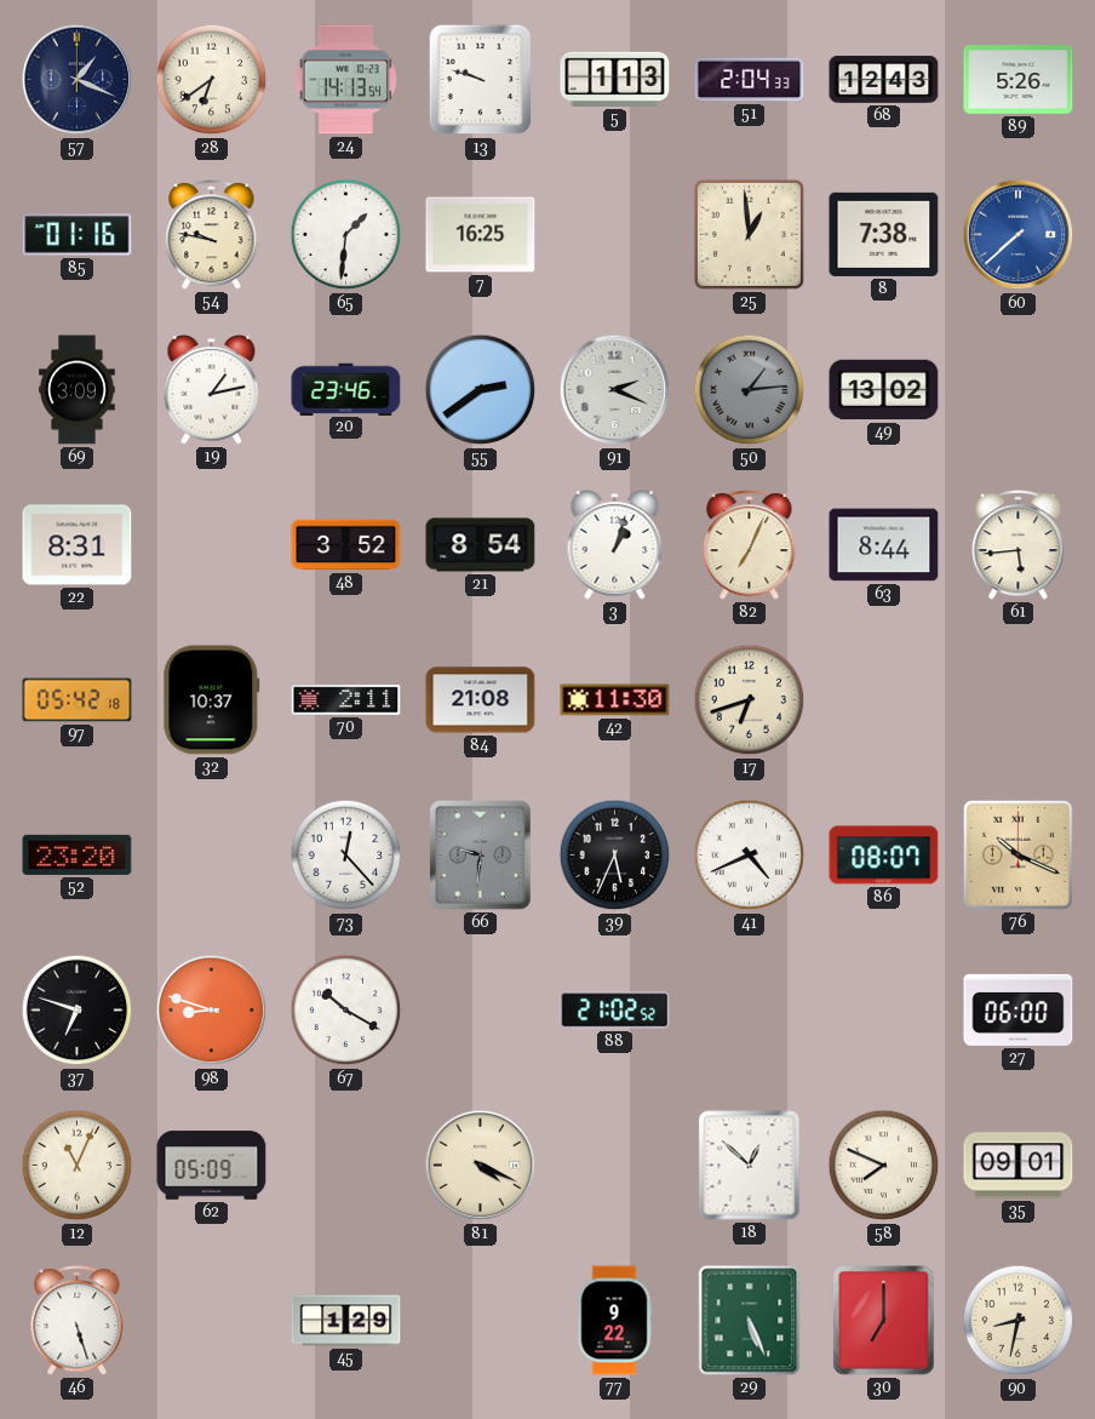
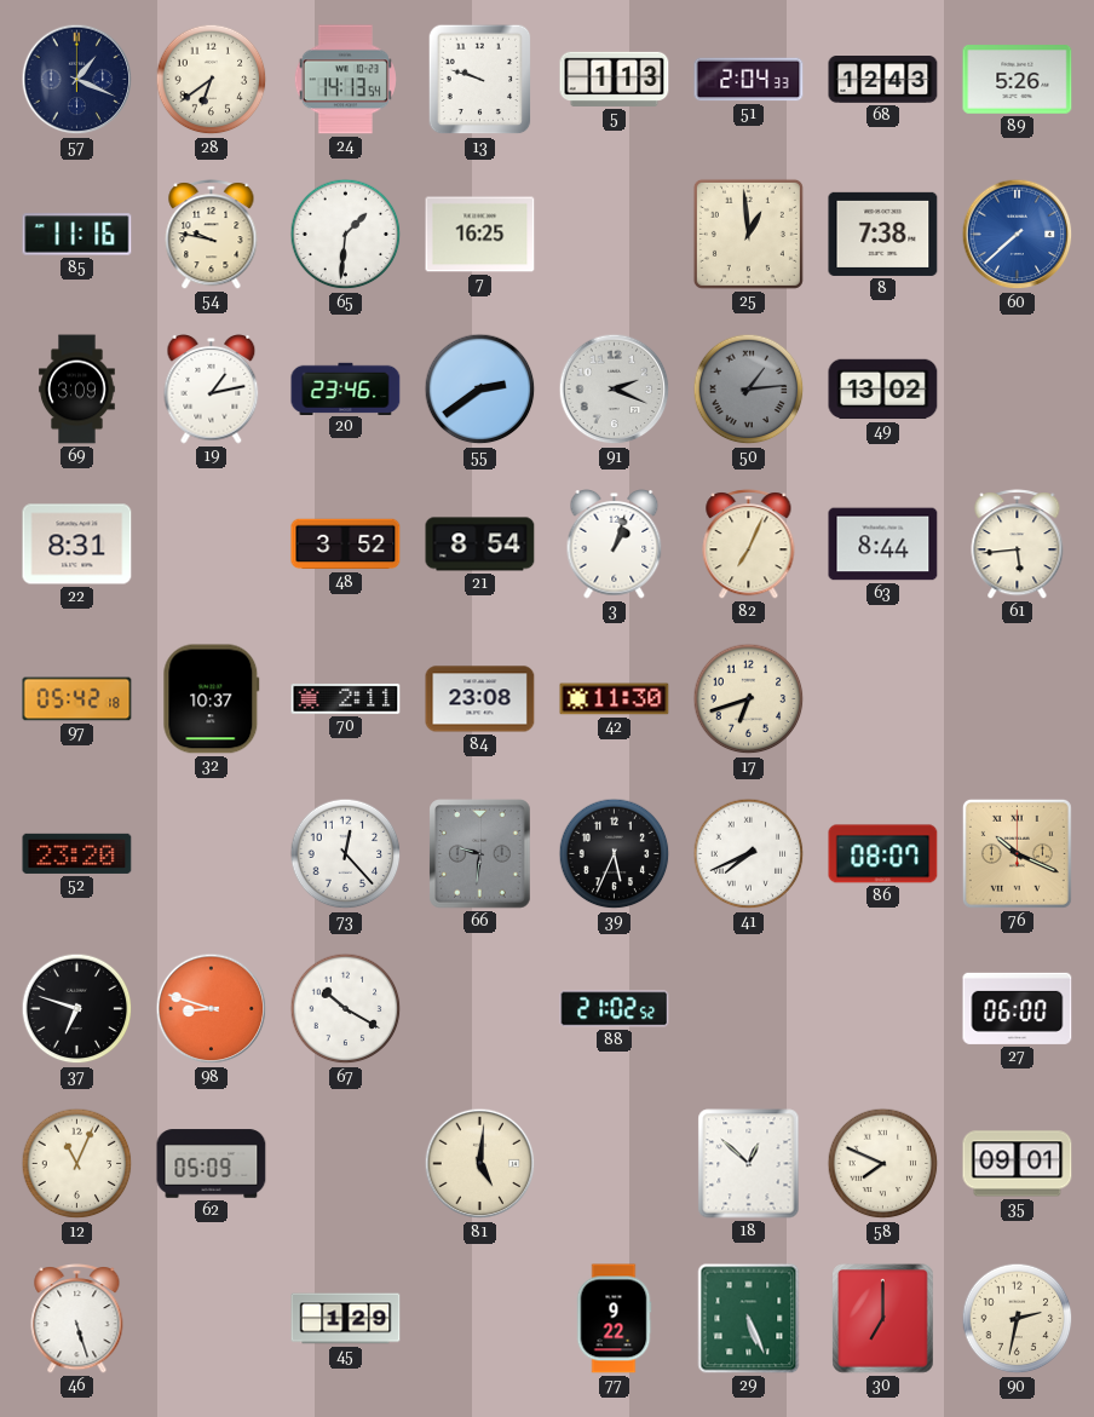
85: 01:16 -> 11:16 (77, 235)
84: 21:08 -> 23:08 (480, 699)
41: 4:41 -> 7:41 (749, 854)
81: 4:19 -> 5:01 (480, 1164)
90: 8:32 -> 2:32 (1018, 1319)
